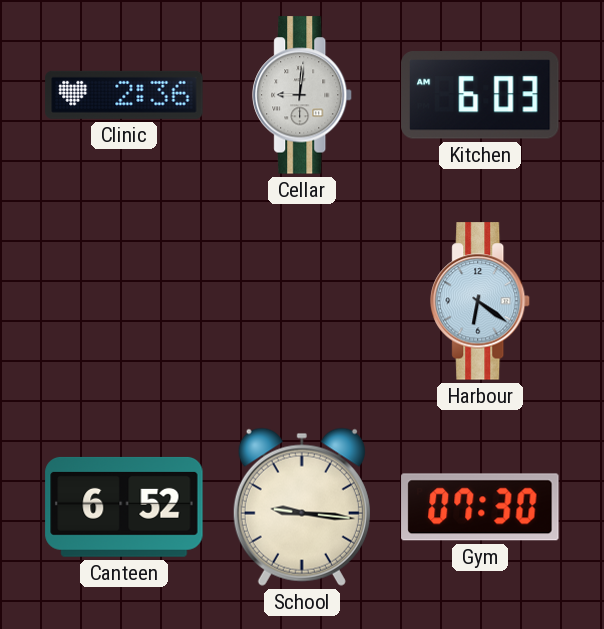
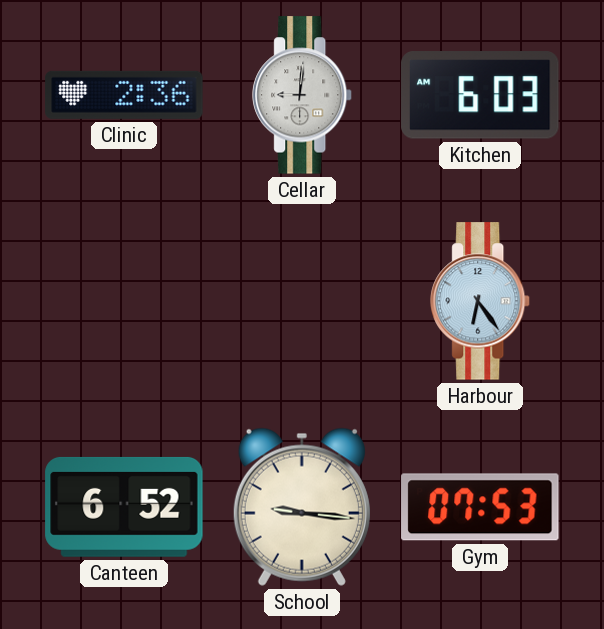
Harbour: 6:21 -> 6:24 (481, 301)
Gym: 07:30 -> 07:53 (480, 507)
